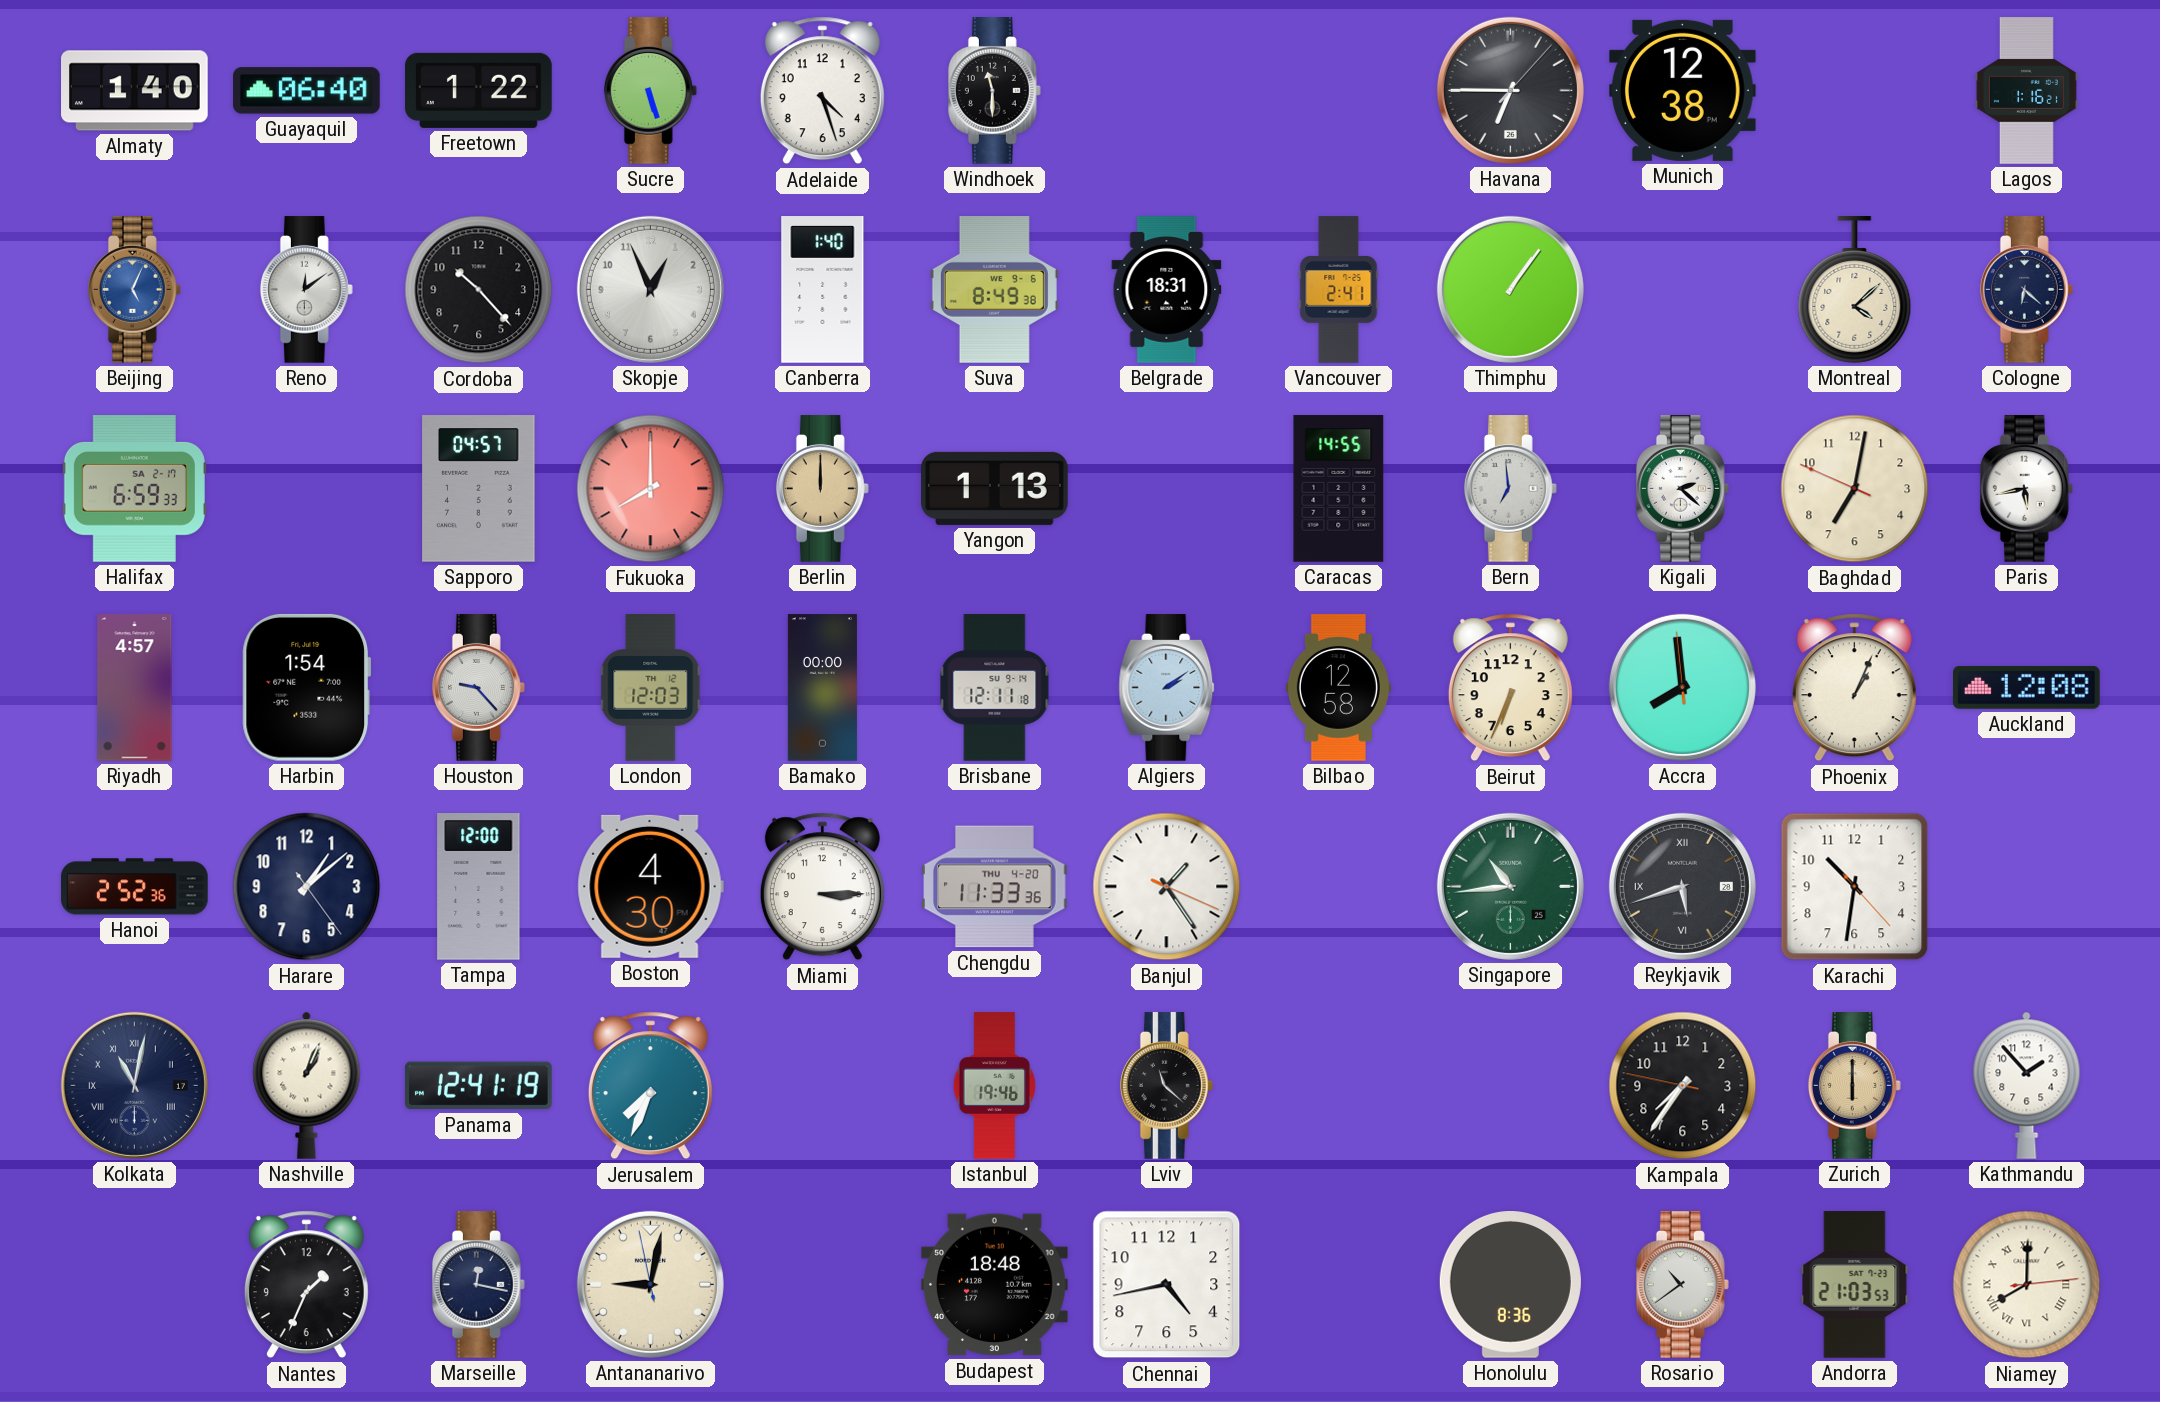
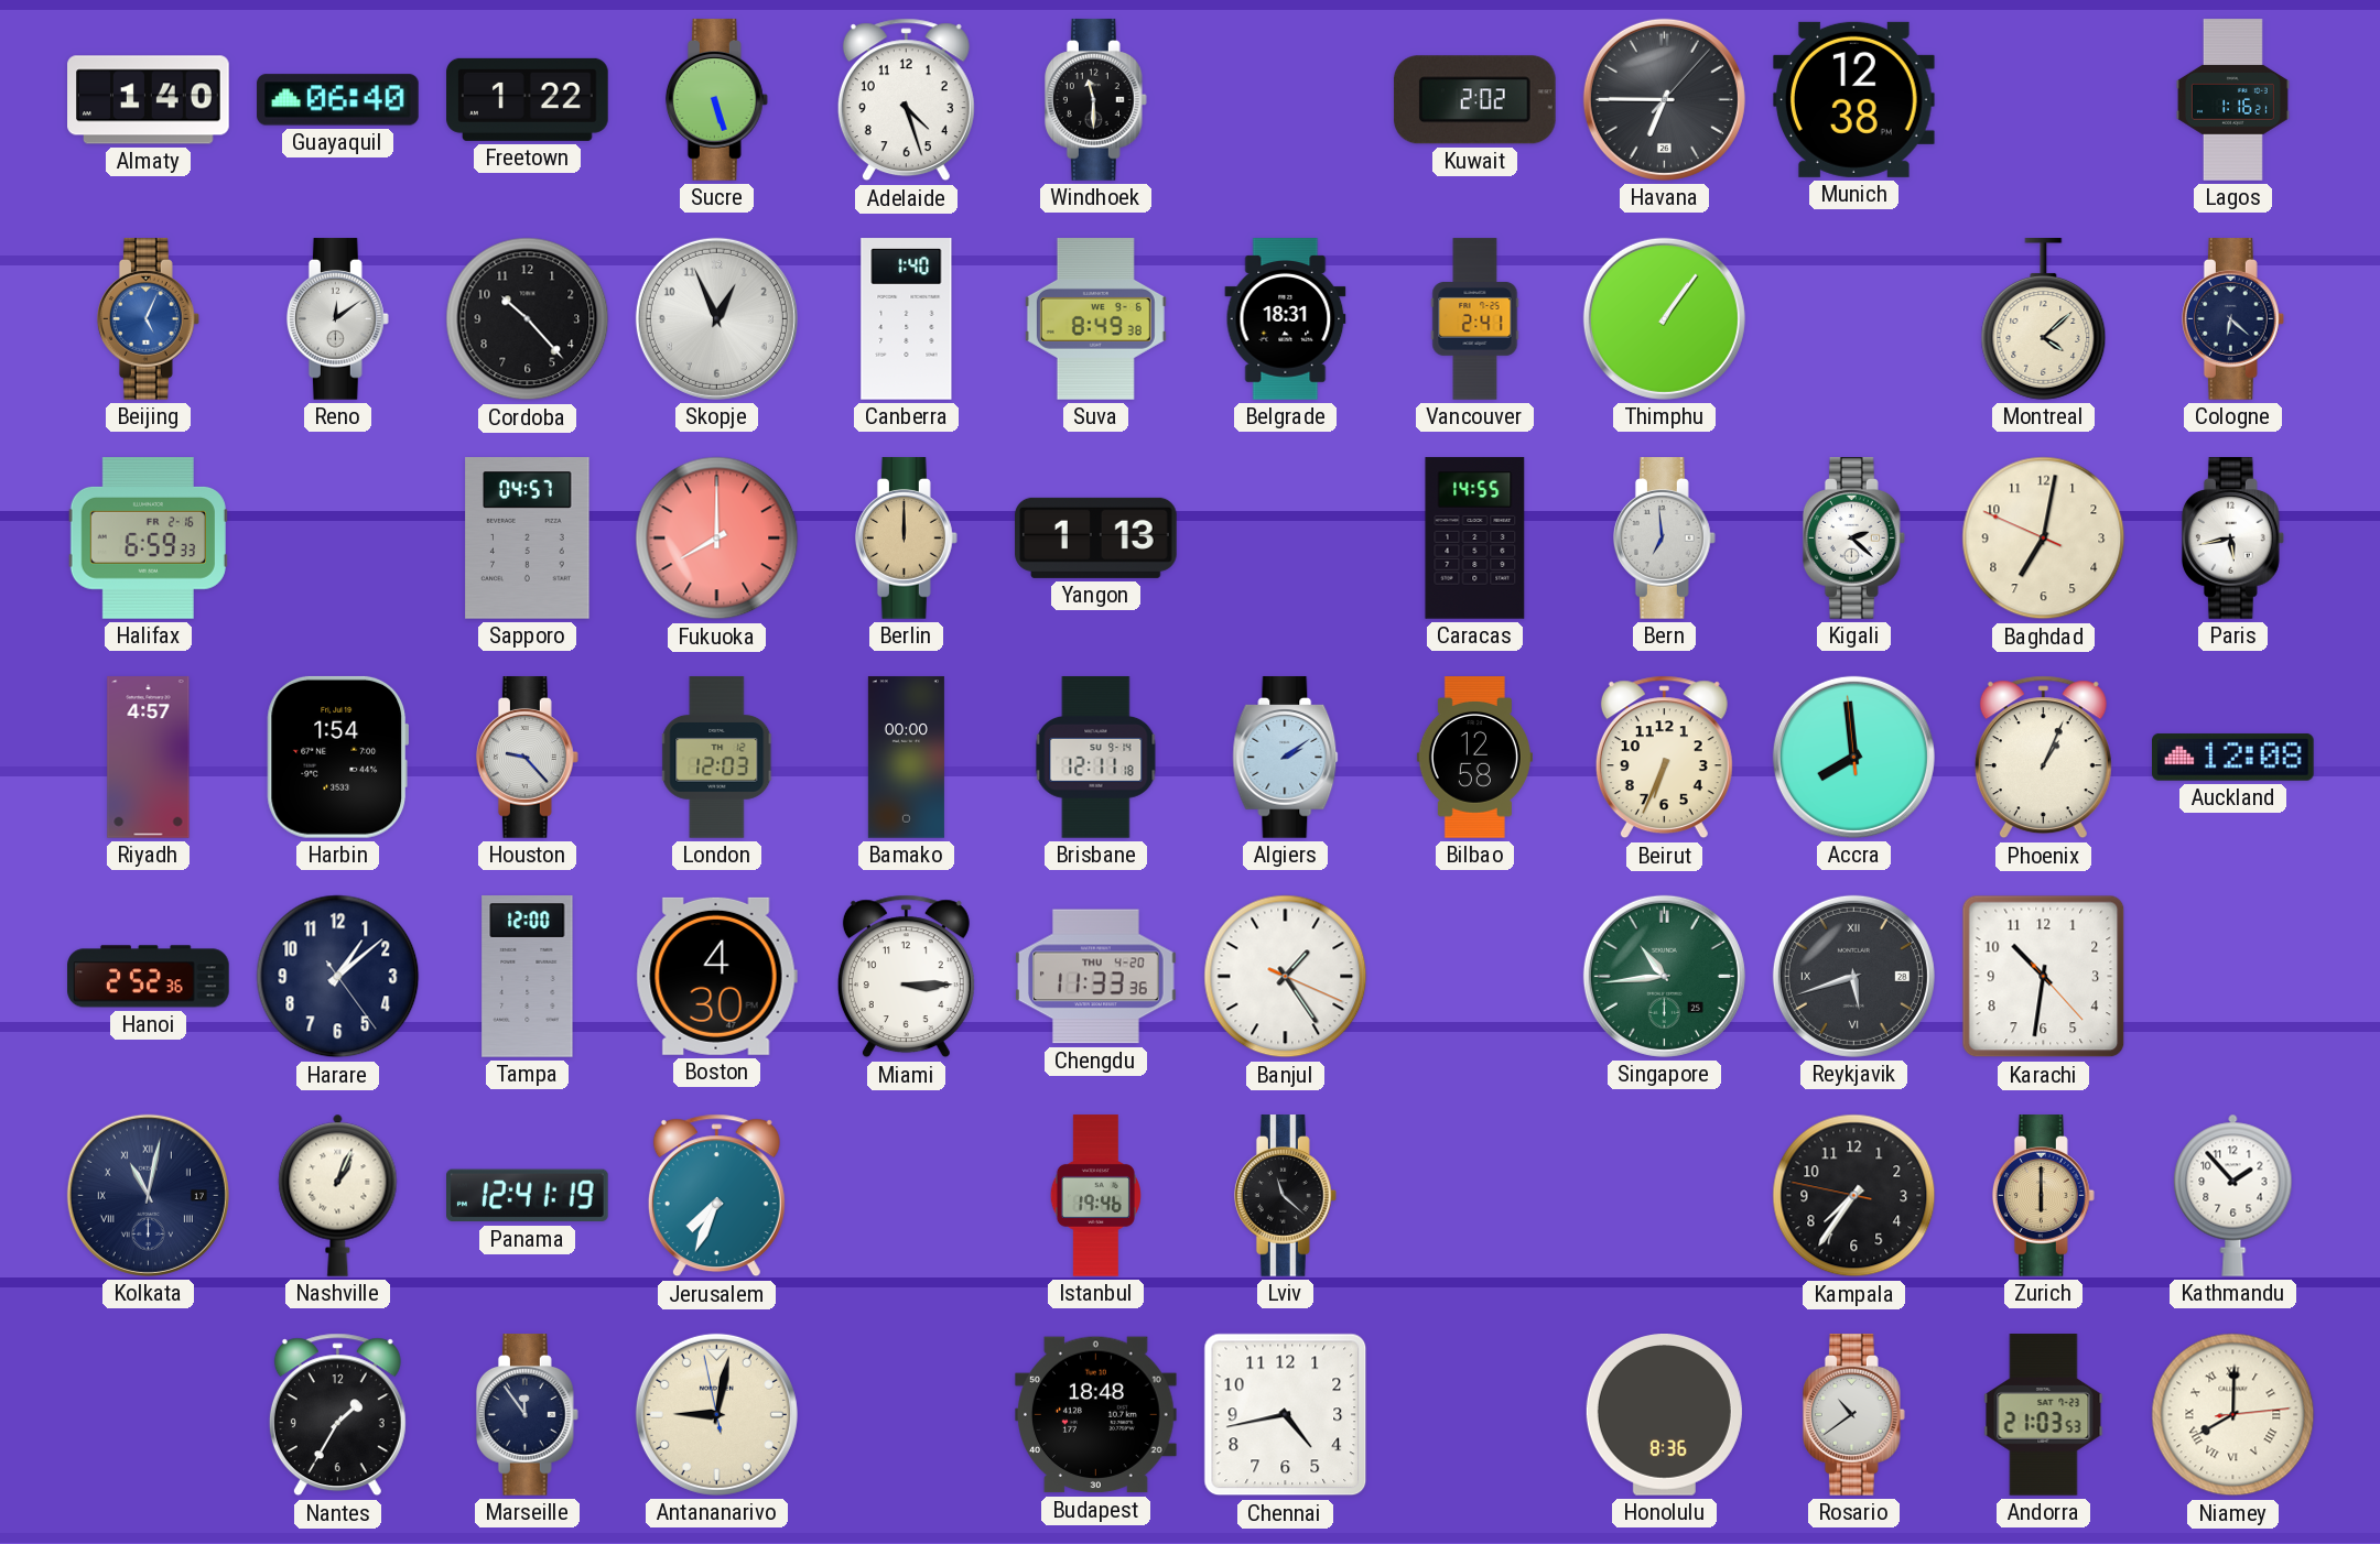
Kuwait: none -> 2:02 (1474, 100)
Halifax date: SA 2-17 -> FR 2-16 (148, 539)
Nantes: 1:34 -> 1:35 (337, 1415)
Marseille: 12:17 -> 11:54 (527, 1415)
